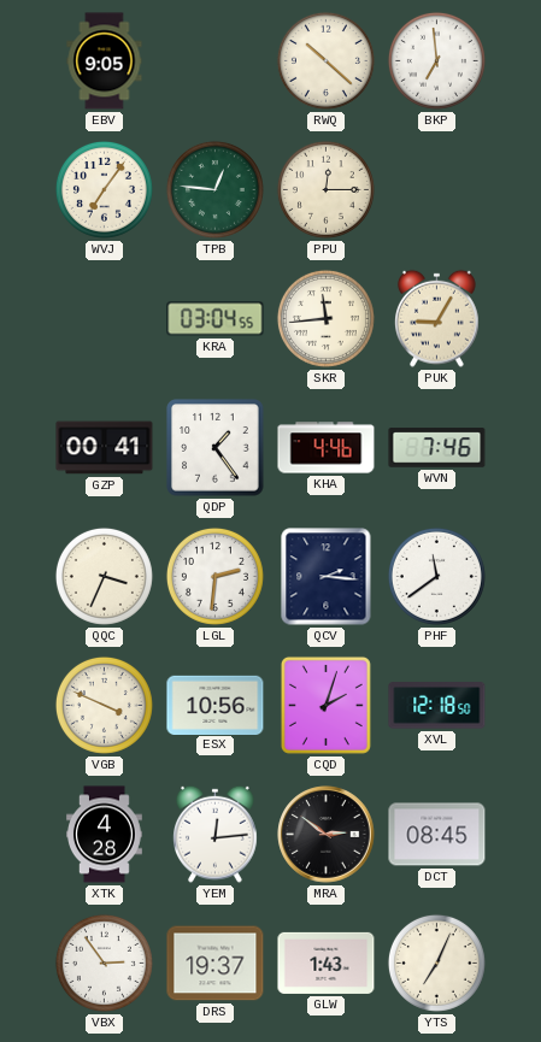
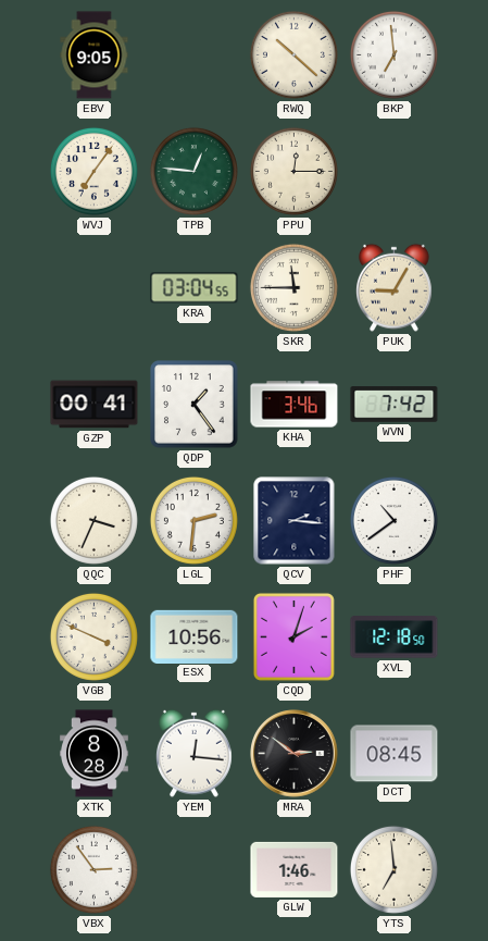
SKR: 11:44 -> 11:45 (293, 287)
KHA: 4:46 -> 3:46 (295, 405)
WVN: 7:46 -> 7:42 (395, 405)
PHF: 11:39 -> 10:39 (393, 520)
XTK: 4:28 -> 8:28 (95, 754)
YEM: 12:14 -> 12:16 (195, 753)
DRS: 19:37 -> none (216, 964)
GLW: 1:43 -> 1:46 (295, 869)
YTS: 7:04 -> 6:59 (393, 869)
